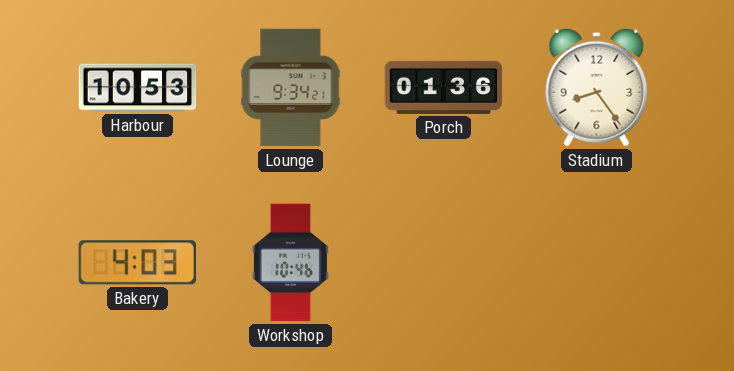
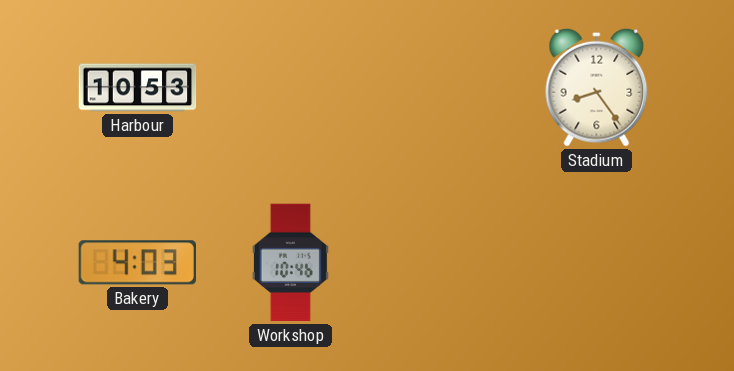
Lounge: 9:34 -> none (291, 88)
Porch: 01:36 -> none (444, 87)
